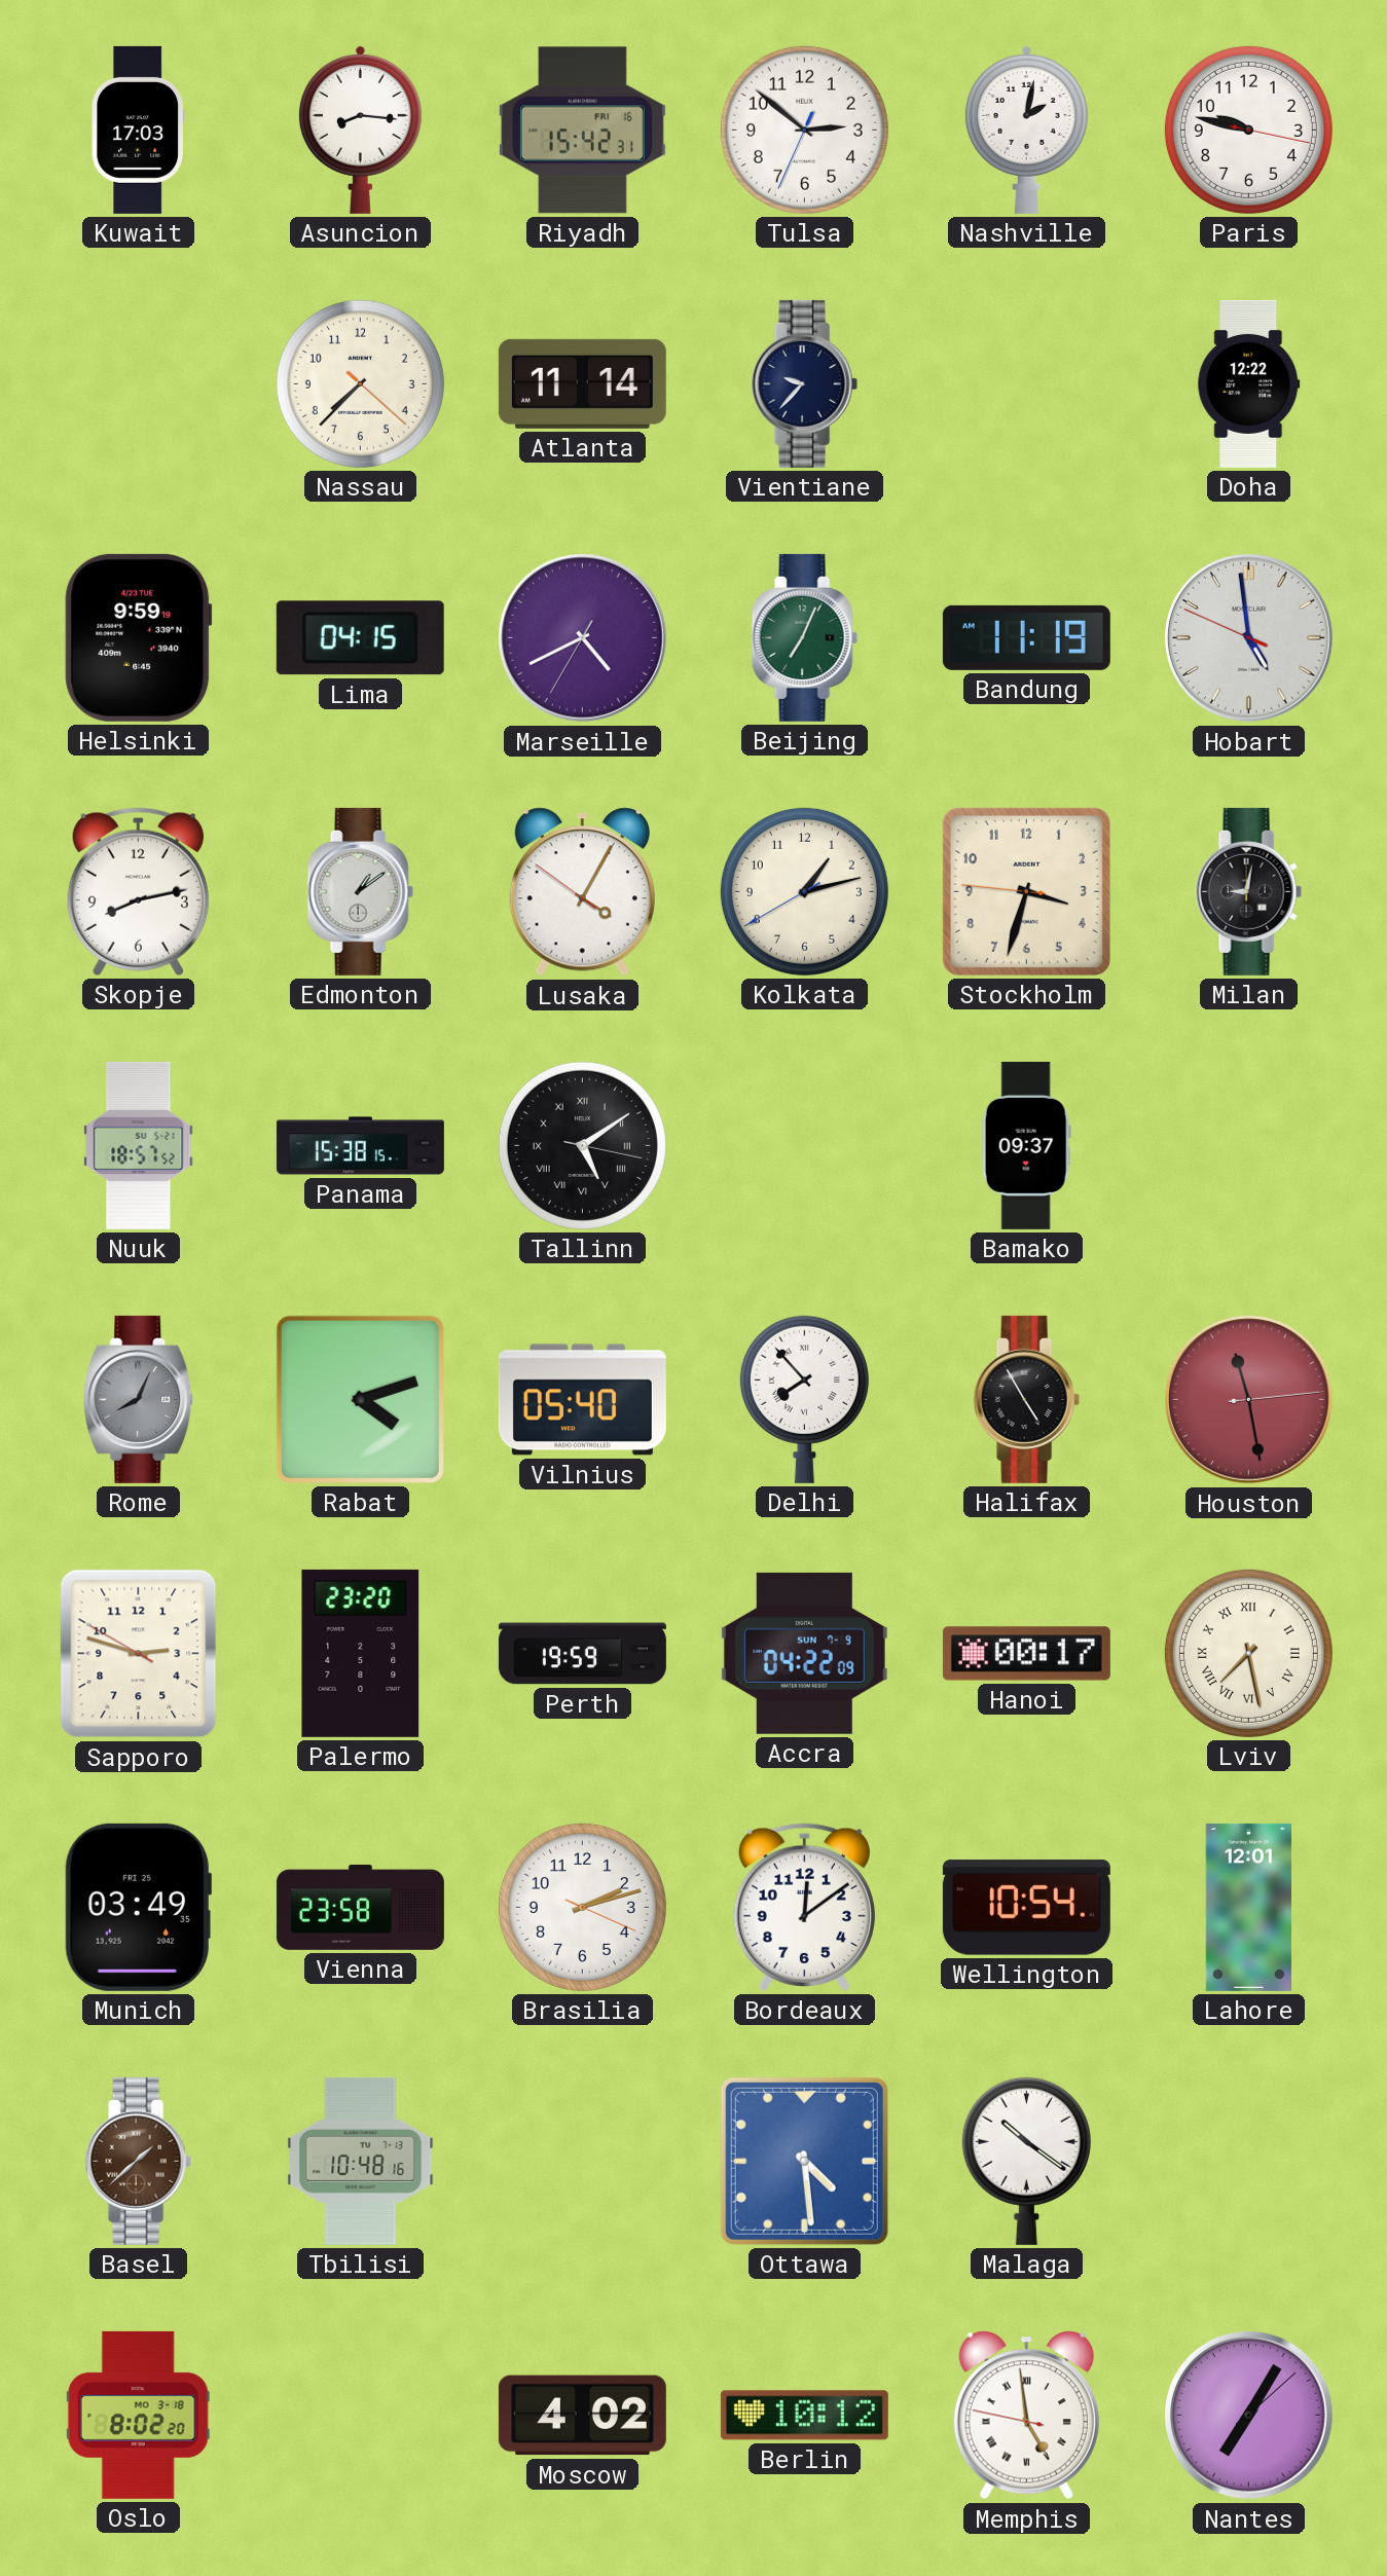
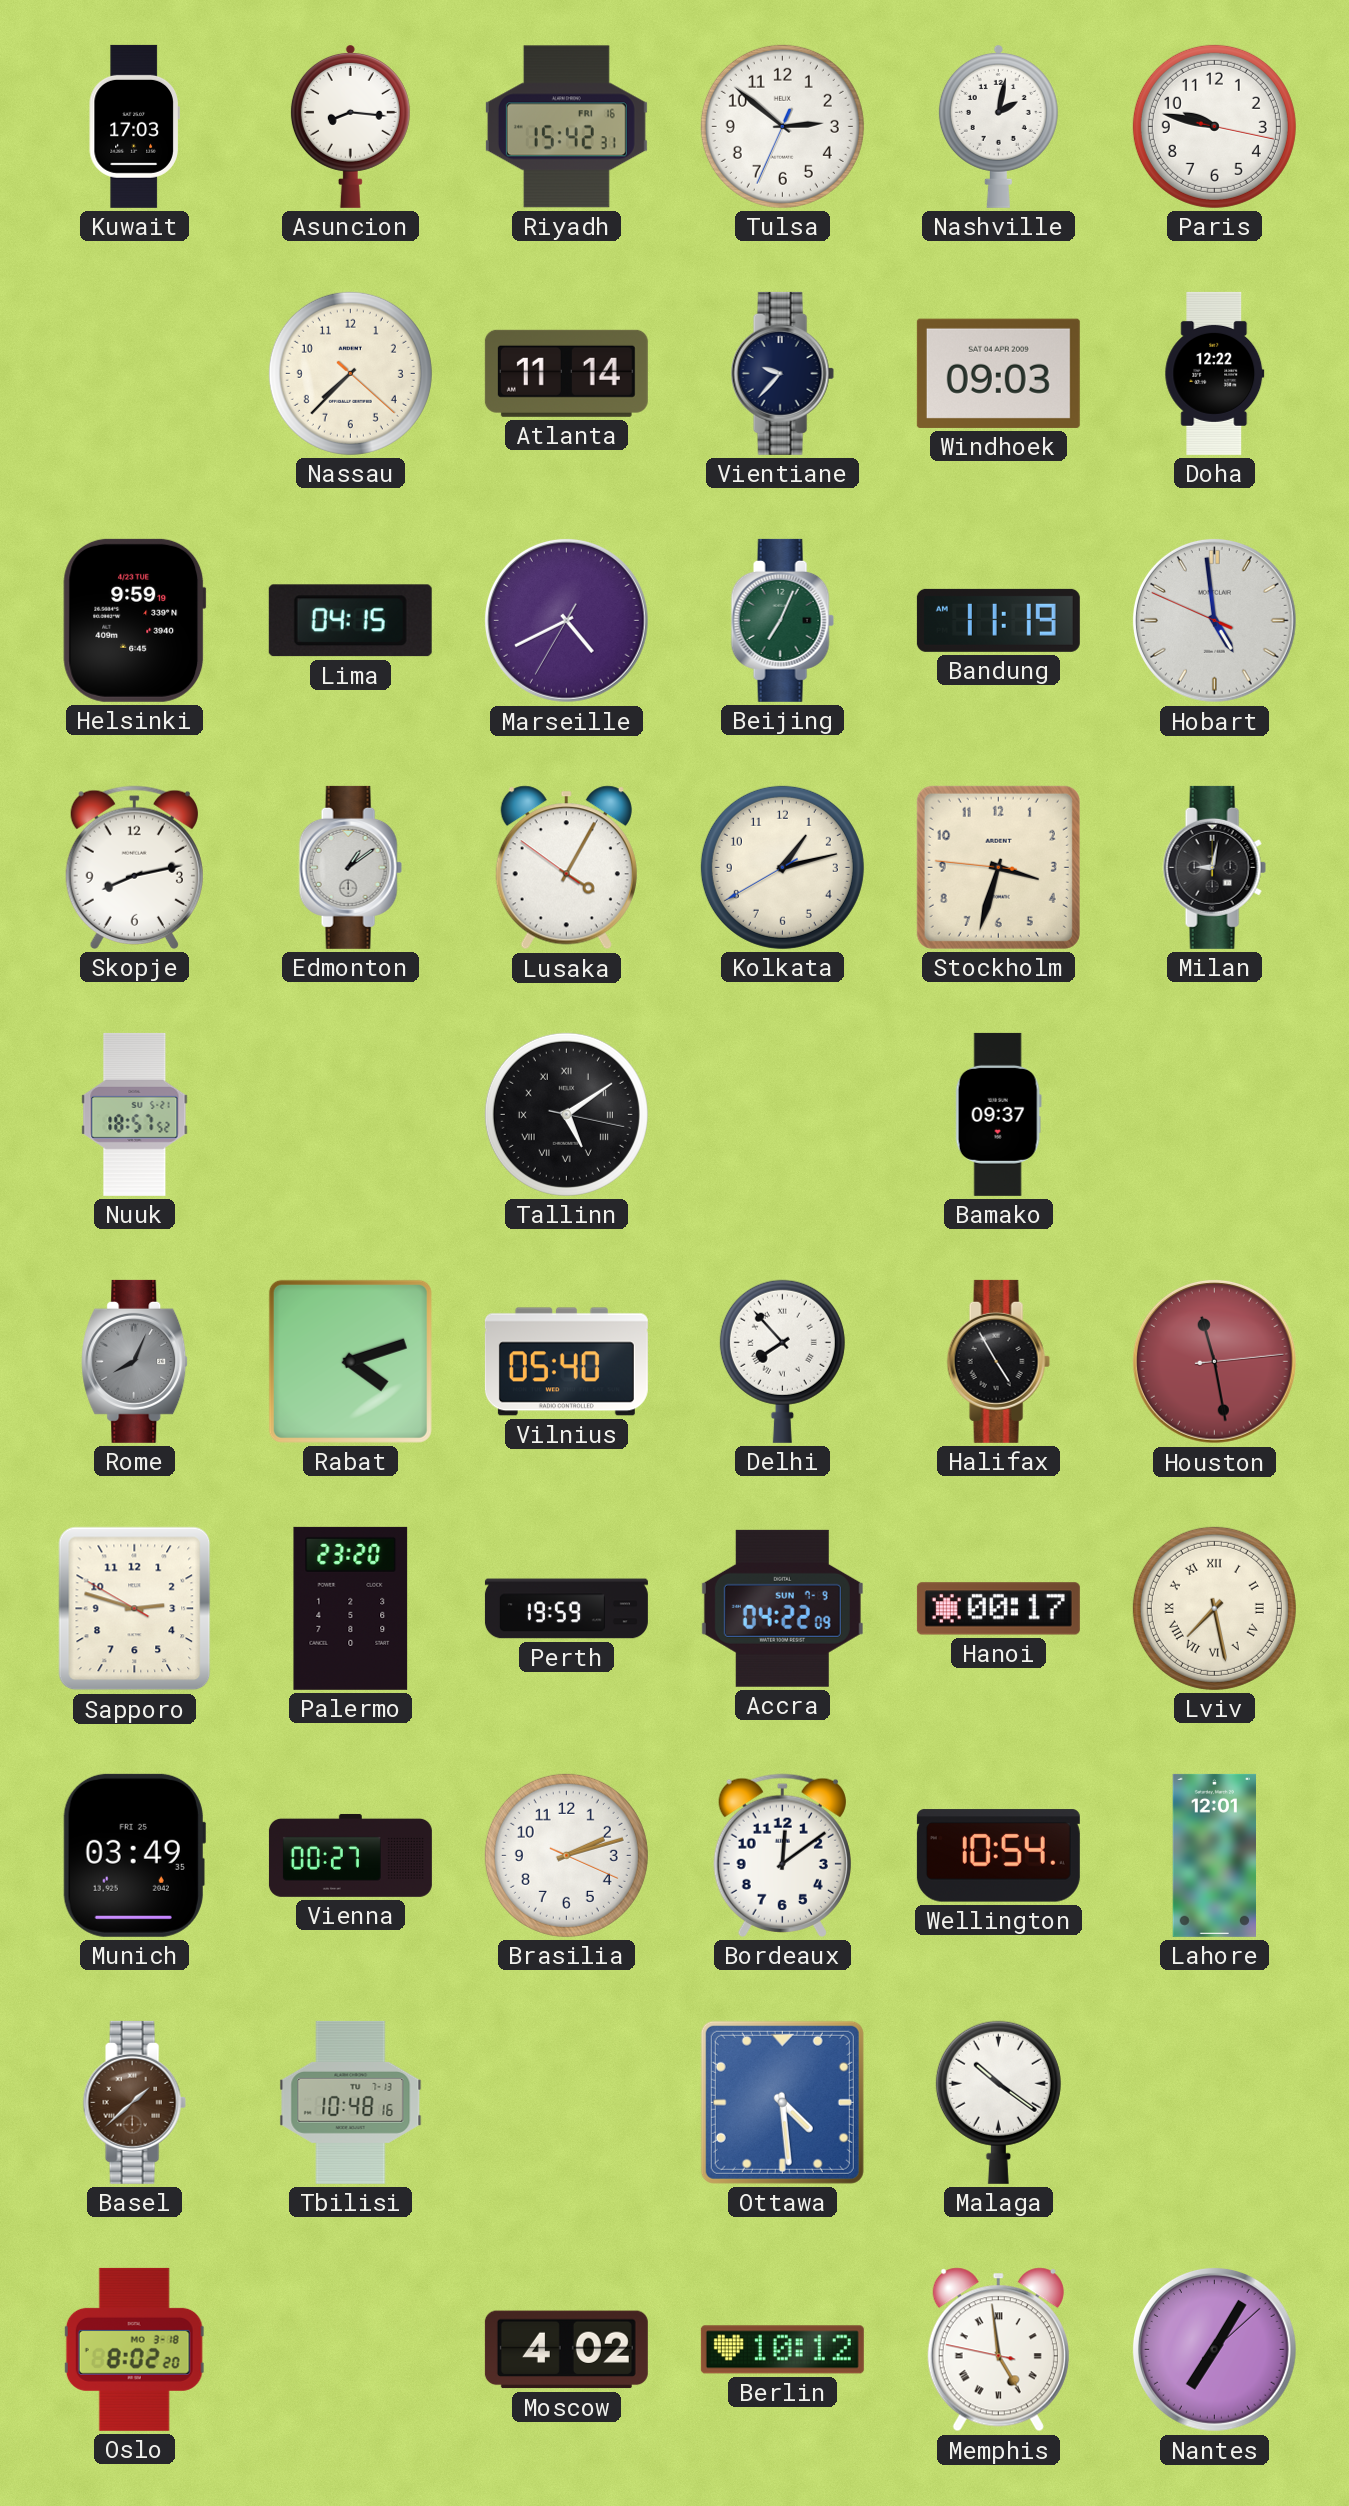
Windhoek: none -> 09:03 (998, 373)
Panama: 15:38 -> none (360, 1146)
Vienna: 23:58 -> 00:27 (350, 1855)
